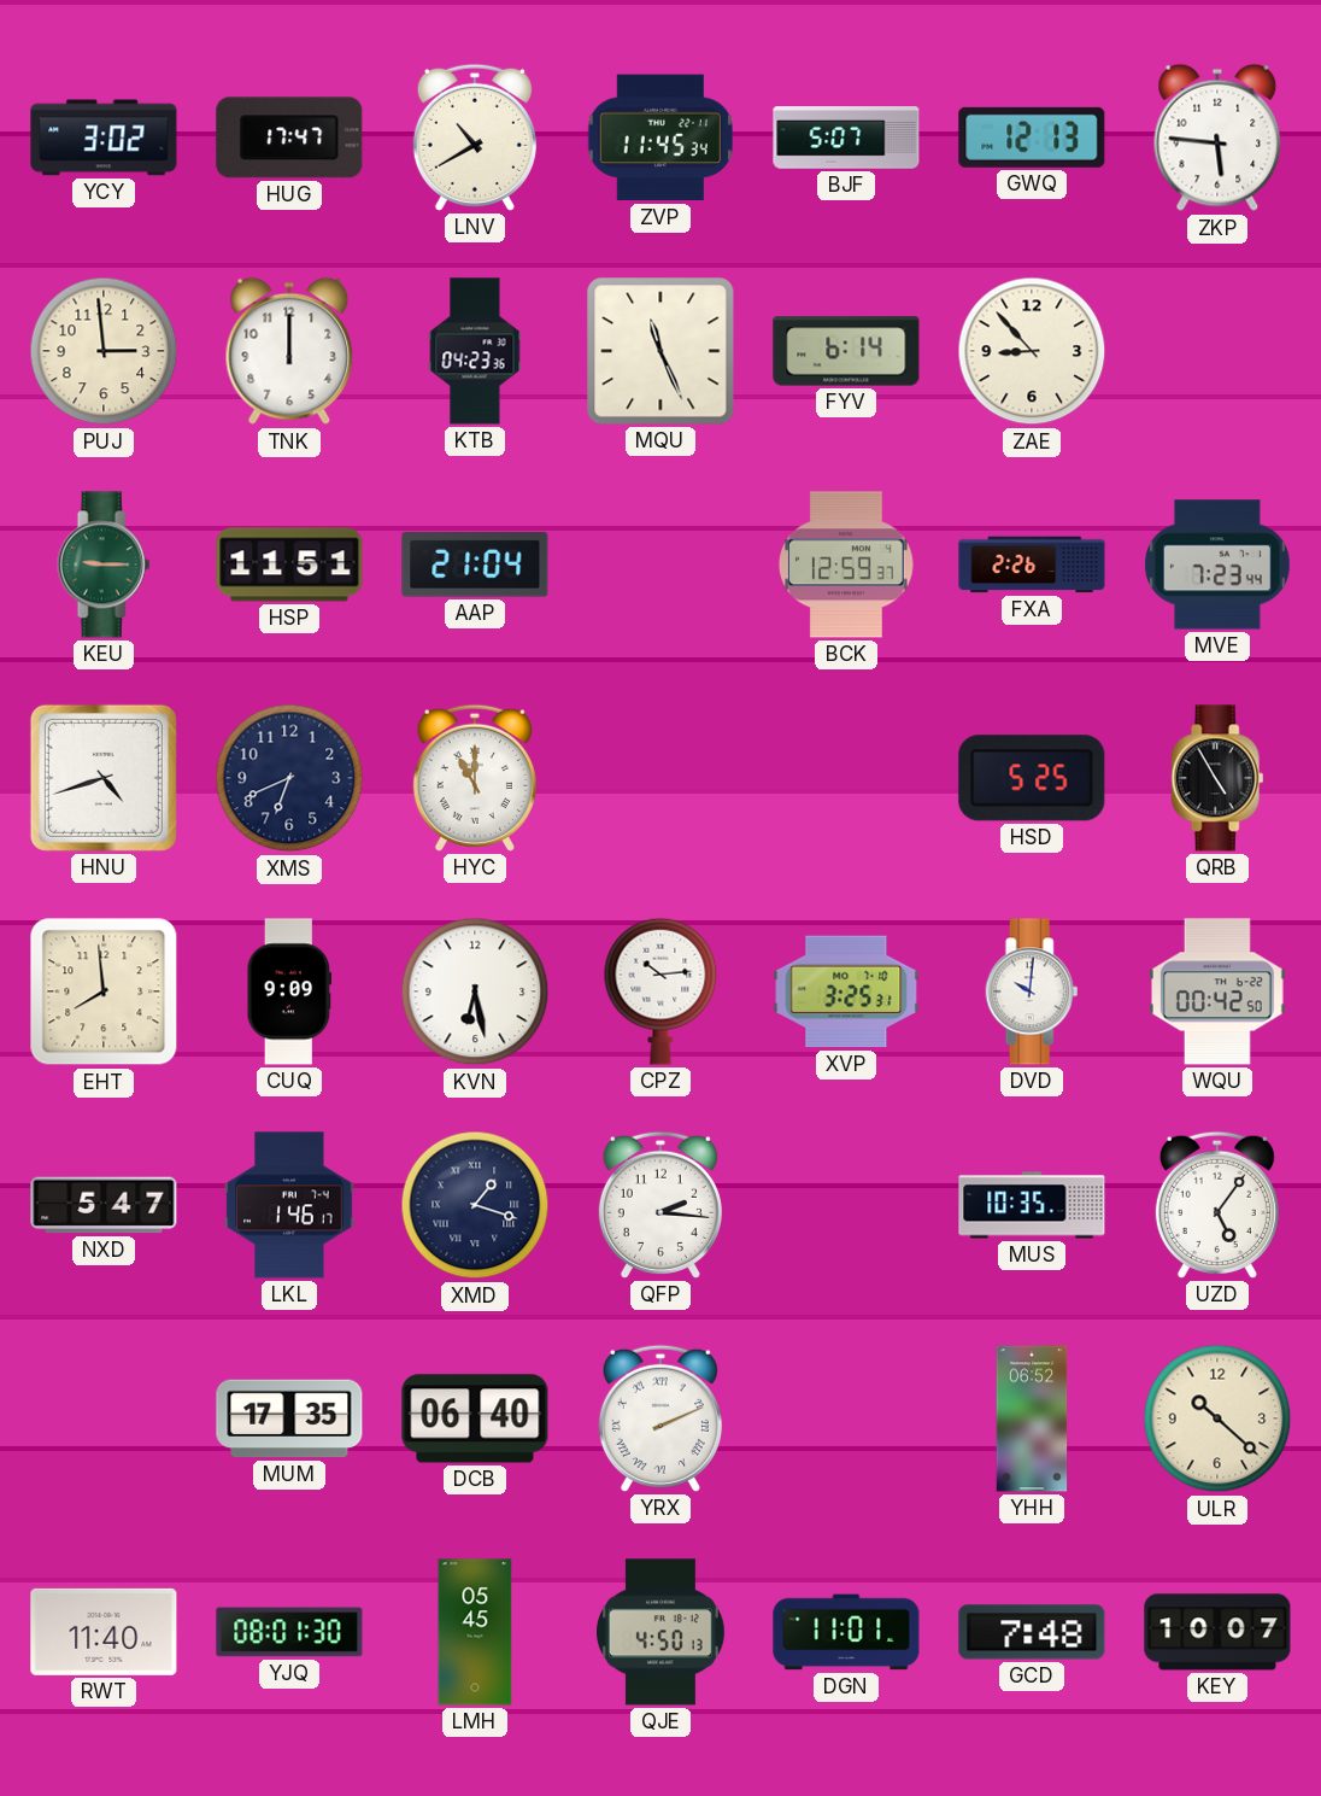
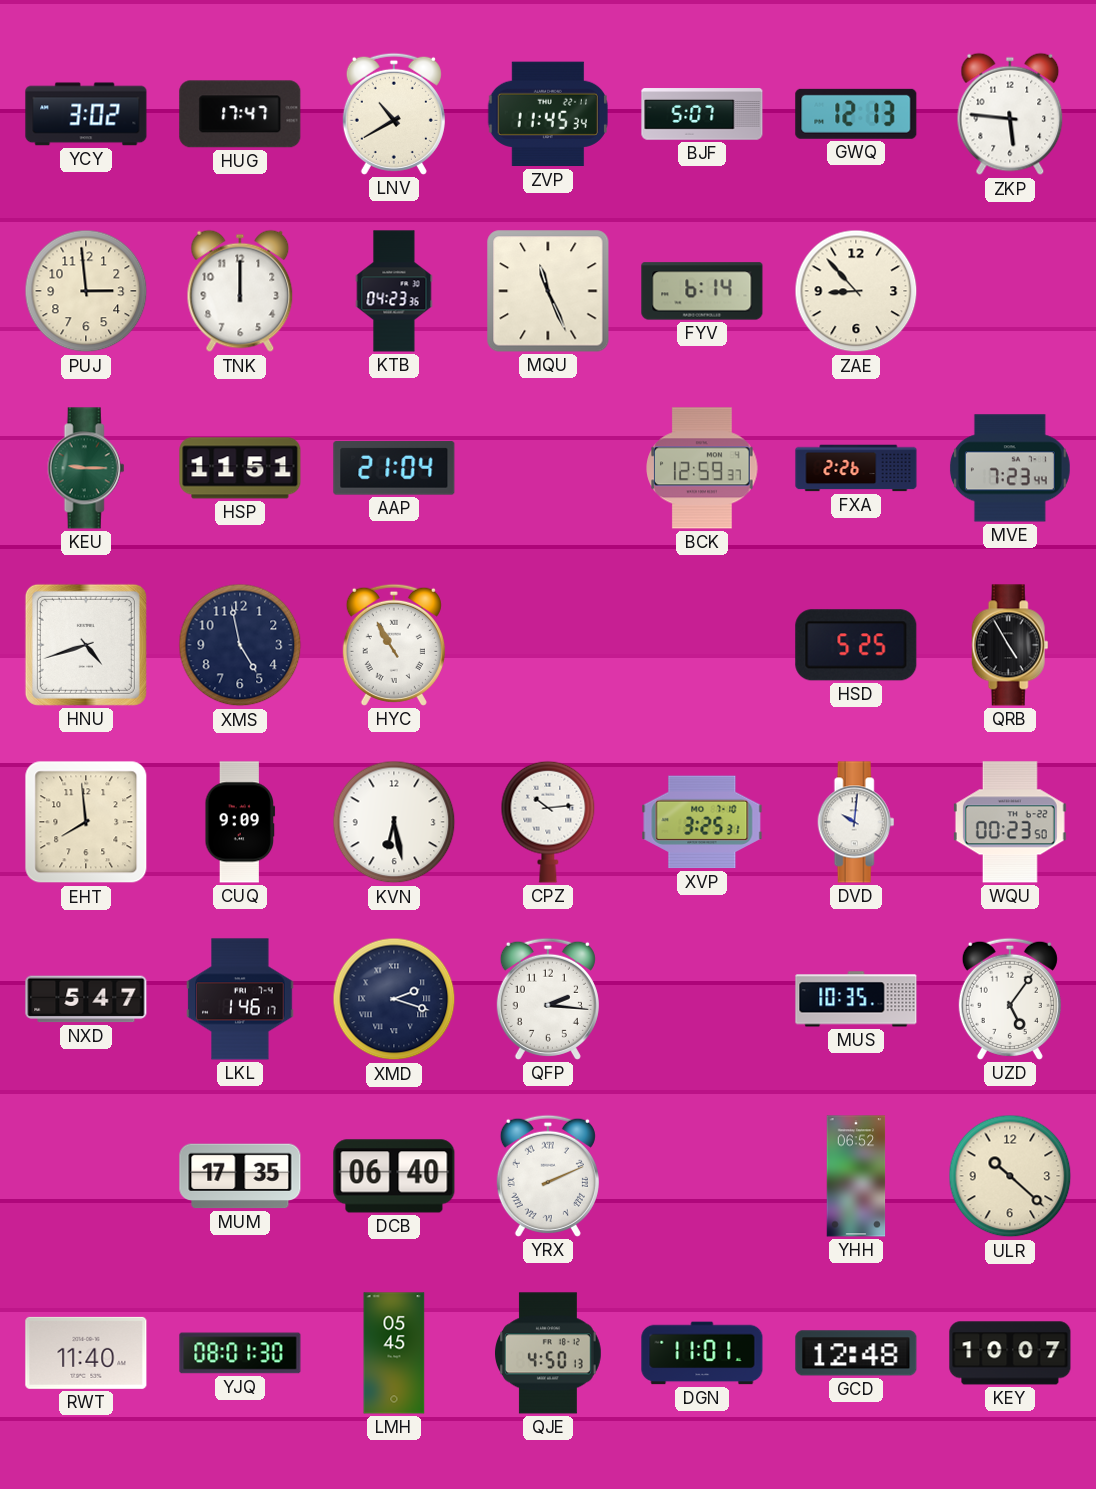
XMS: 6:41 -> 4:58 (240, 645)
HYC: 11:00 -> 10:55 (394, 645)
WQU: 00:42 -> 00:23 (1010, 822)
XMD: 1:18 -> 2:18 (394, 999)
GCD: 7:48 -> 12:48 (856, 1353)
